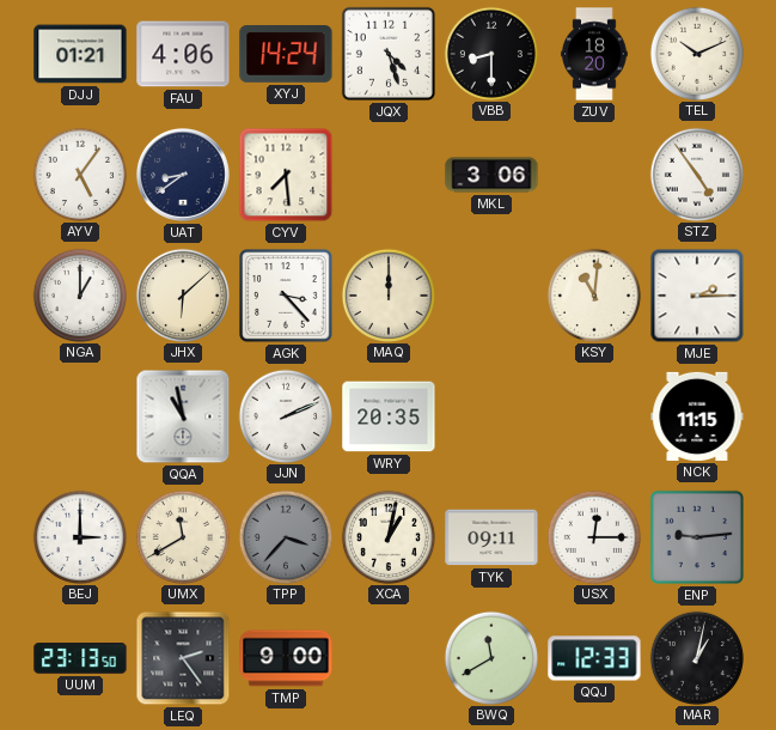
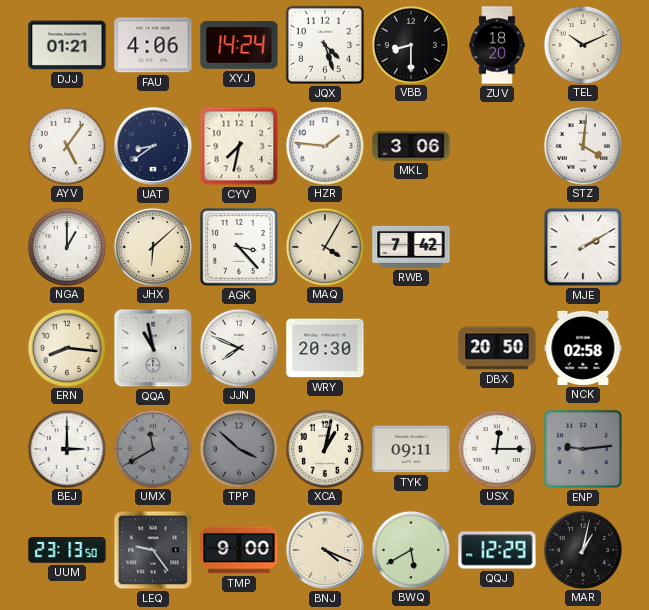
CYV: 7:29 -> 7:32 (239, 146)
HZR: none -> 1:46 (324, 145)
STZ: 4:54 -> 4:01 (582, 145)
MAQ: 12:00 -> 4:05 (324, 246)
RWB: none -> 7:42 (411, 247)
KSY: 11:01 -> none (593, 294)
MJE: 2:15 -> 2:10 (583, 247)
ERN: none -> 8:16 (66, 347)
JJN: 2:11 -> 7:49 (238, 347)
WRY: 20:35 -> 20:30 (325, 348)
DBX: none -> 20:50 (497, 348)
NCK: 11:15 -> 02:58 (583, 348)
UMX dial: cream -> grey (152, 448)
TPP: 3:37 -> 3:52 (238, 448)
LEQ: 2:24 -> 9:24 (153, 550)
BNJ: none -> 4:19 (325, 550)
BWQ: 11:40 -> 5:40 (410, 549)
QQJ: 12:33 -> 12:29 (497, 550)
